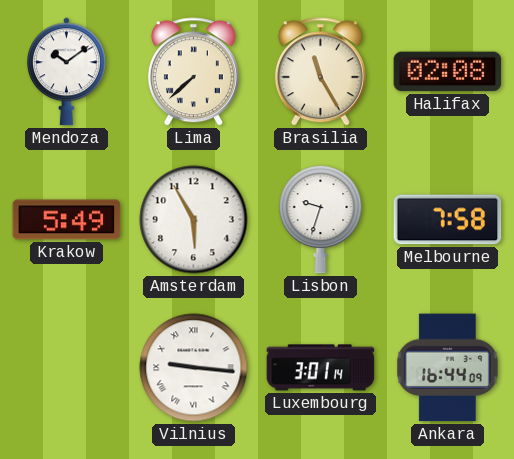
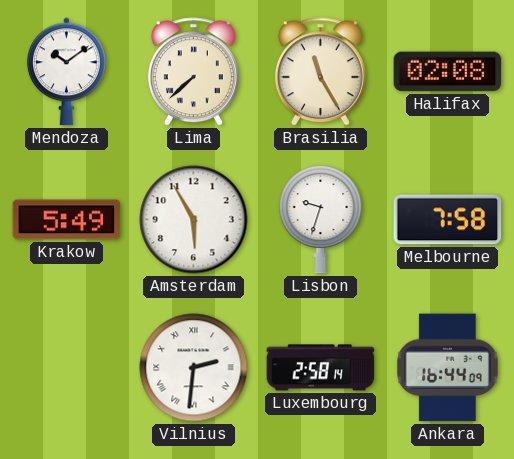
Vilnius: 9:16 -> 2:31 (194, 368)
Luxembourg: 3:01 -> 2:58 (321, 368)
